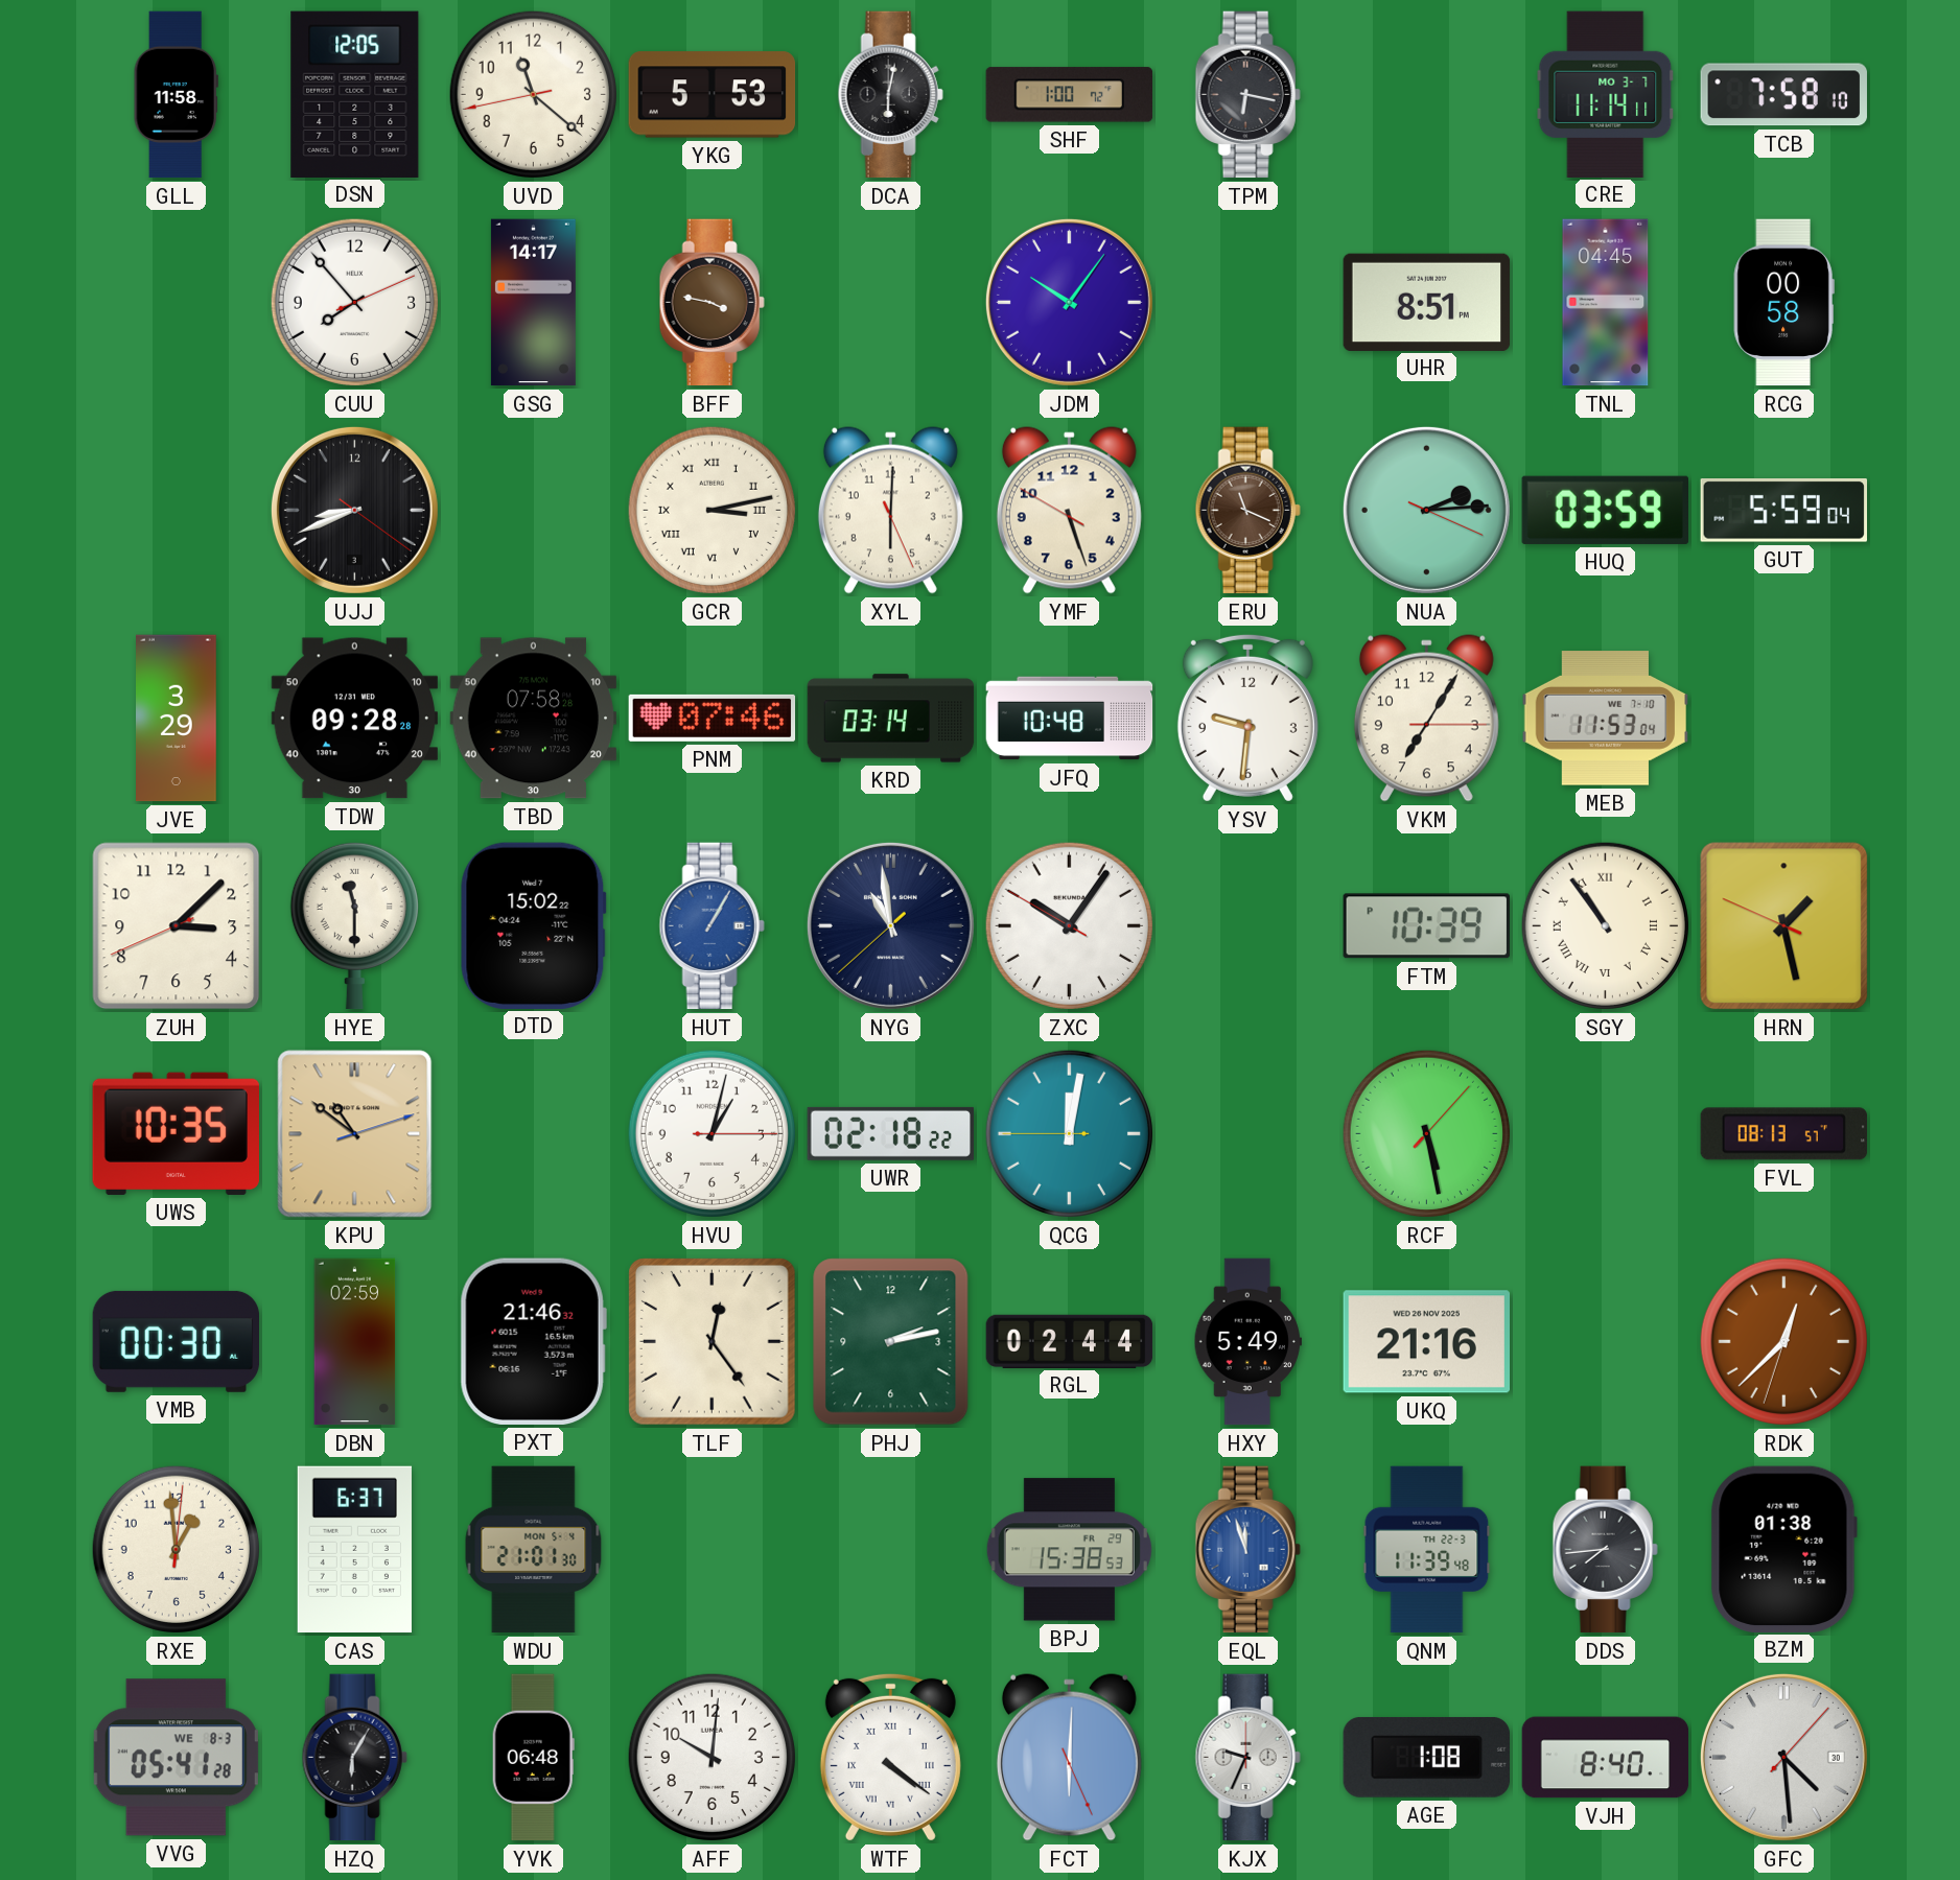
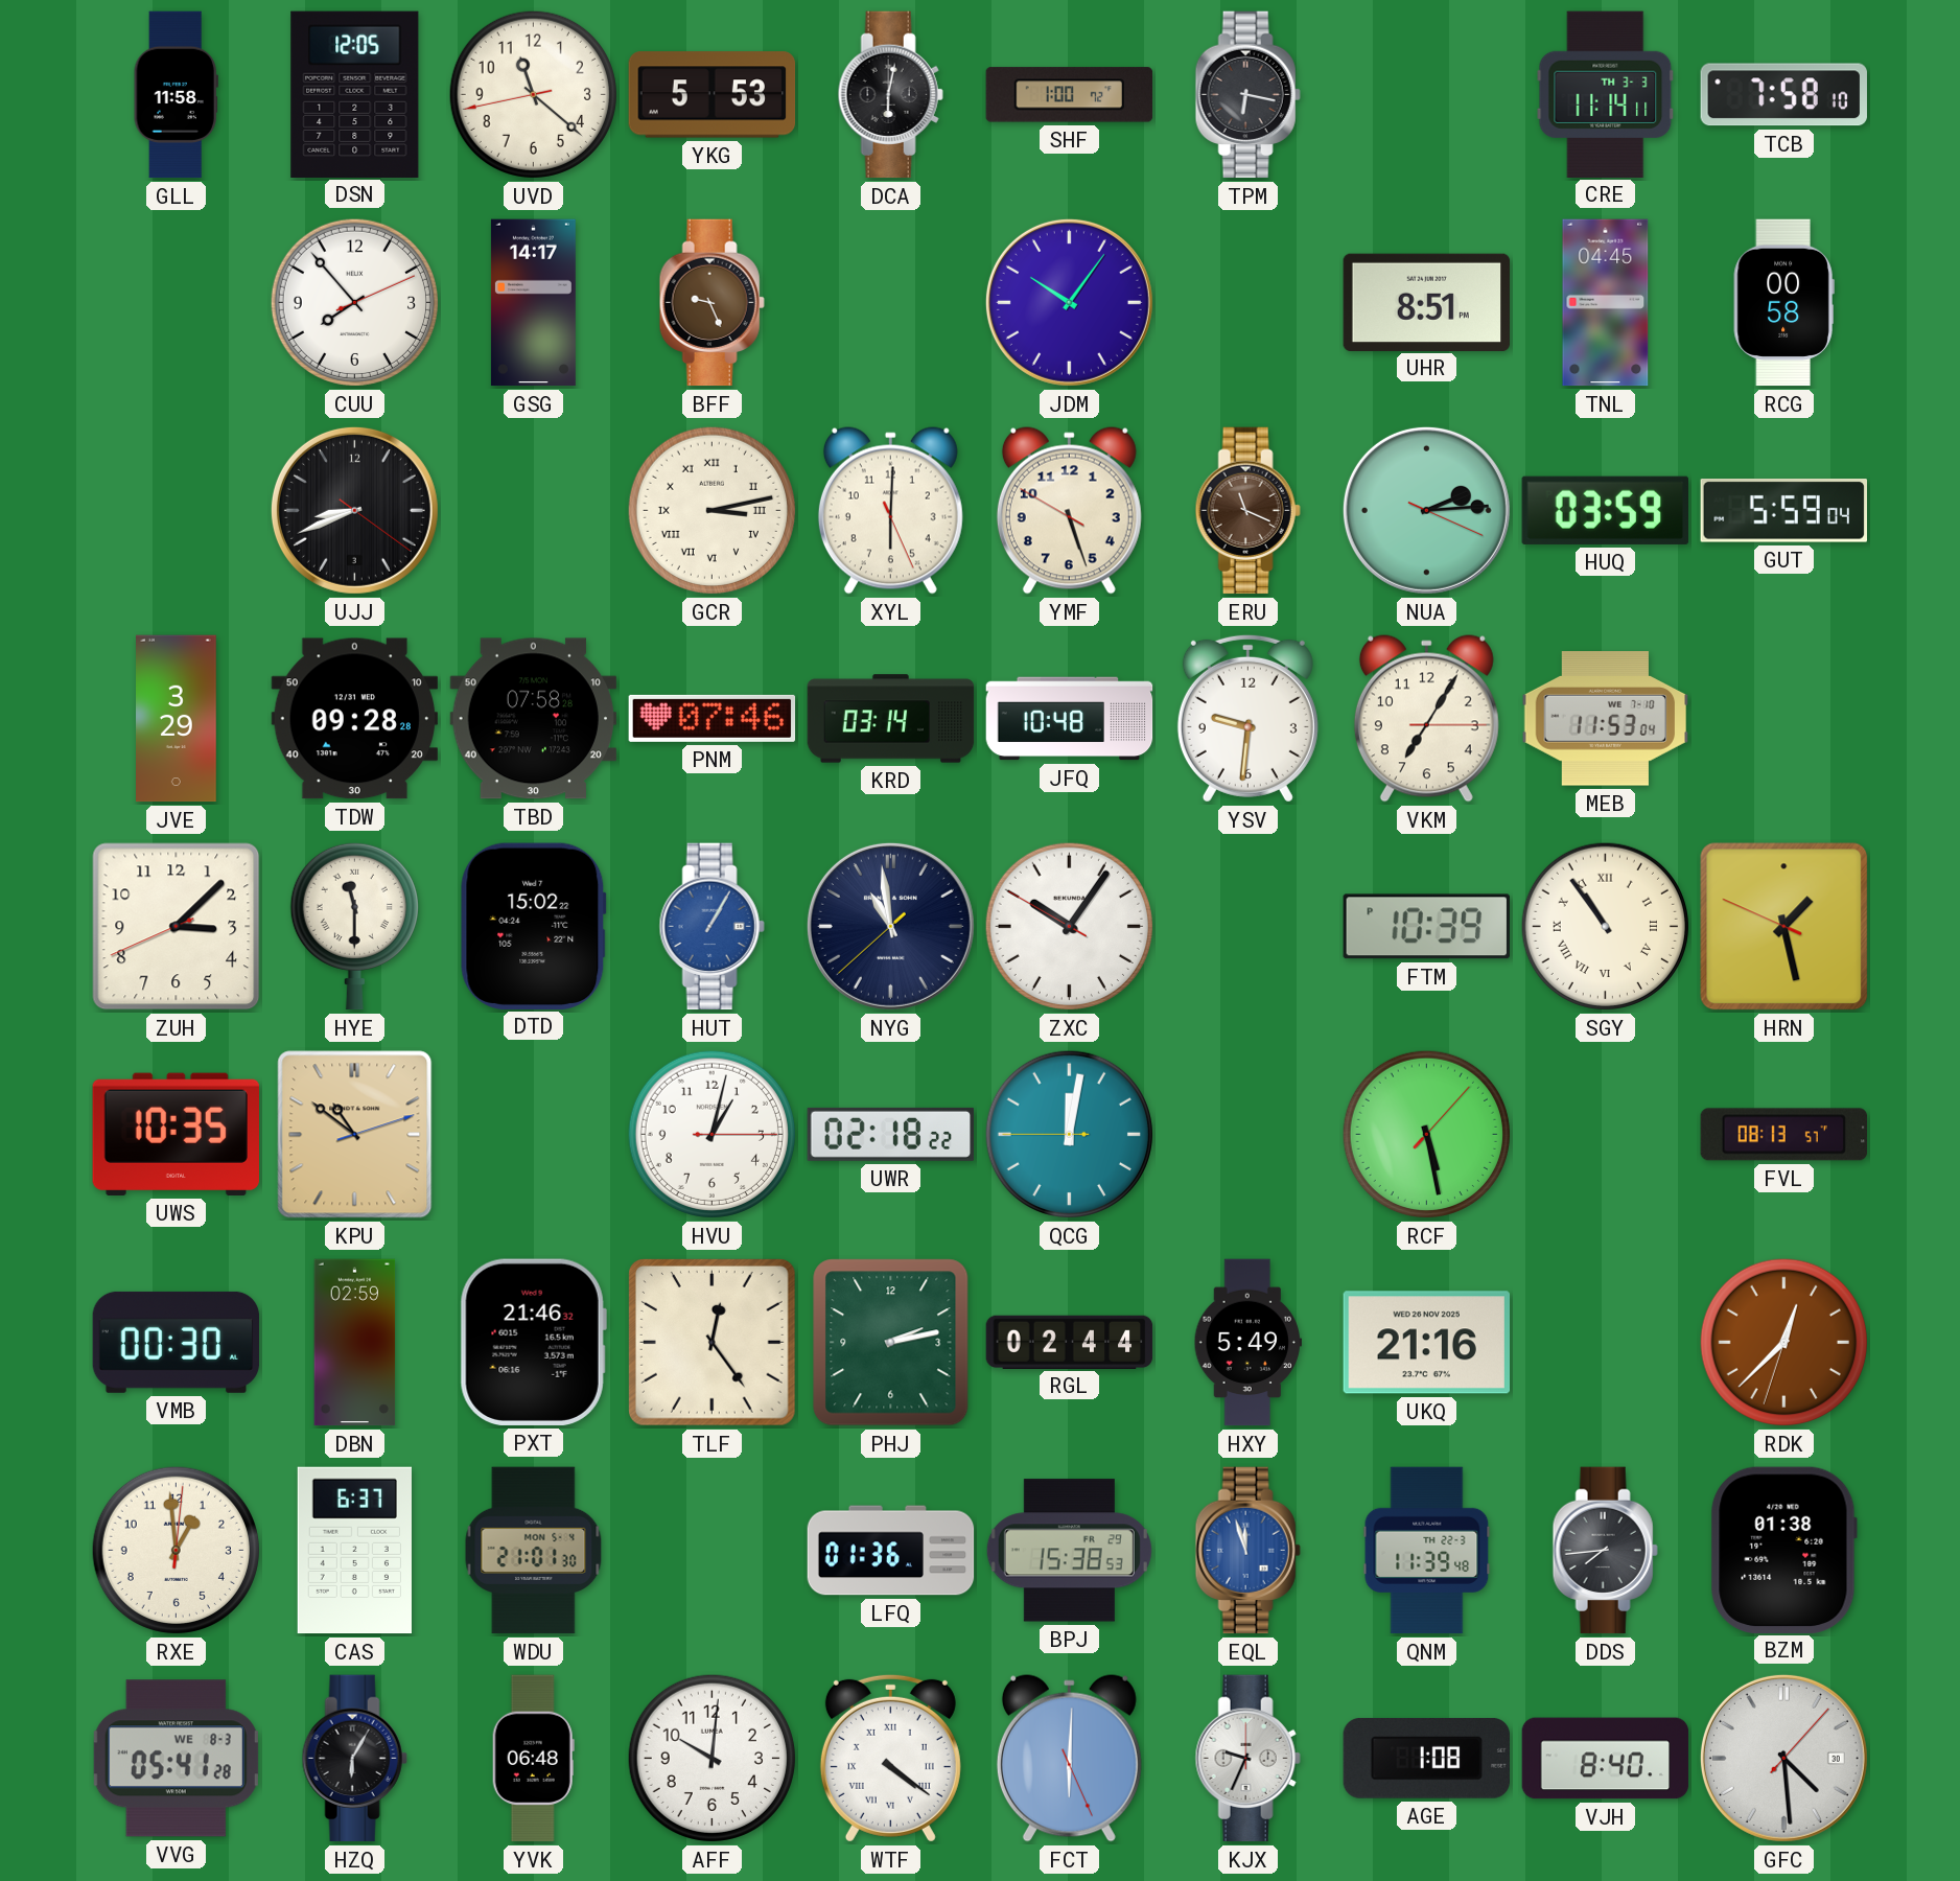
CRE date: MO 3-7 -> TH 3-3 (1606, 94)
BFF: 3:47 -> 9:26 (711, 303)
LFQ: none -> 01:36 (891, 1551)
